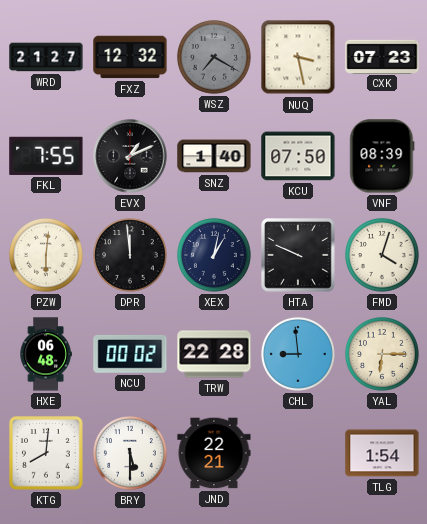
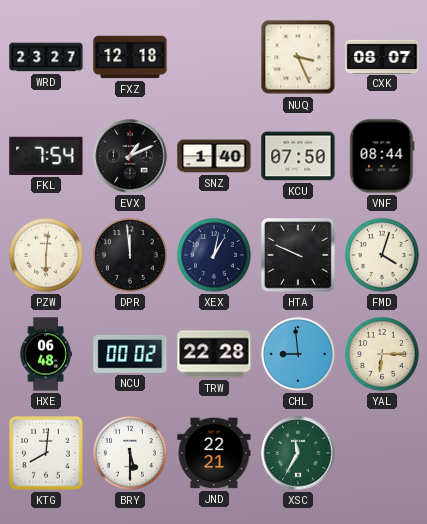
WRD: 21:27 -> 23:27 (46, 57)
FXZ: 12:32 -> 12:18 (130, 57)
WSZ: 7:20 -> none (214, 57)
NUQ: 3:28 -> 3:26 (298, 57)
CXK: 07:23 -> 08:07 (382, 56)
FKL: 7:55 -> 7:54 (46, 156)
VNF: 08:39 -> 08:44 (382, 156)
XSC: none -> 11:35 (298, 453)
TLG: 1:54 -> none (382, 453)
